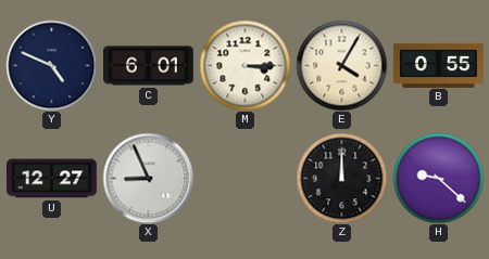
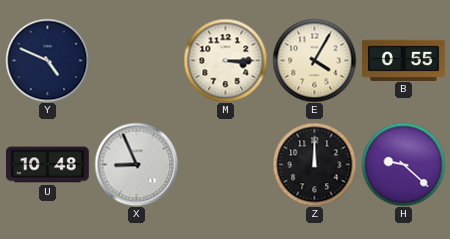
C: 6:01 -> none (149, 66)
U: 12:27 -> 10:48 (48, 165)
